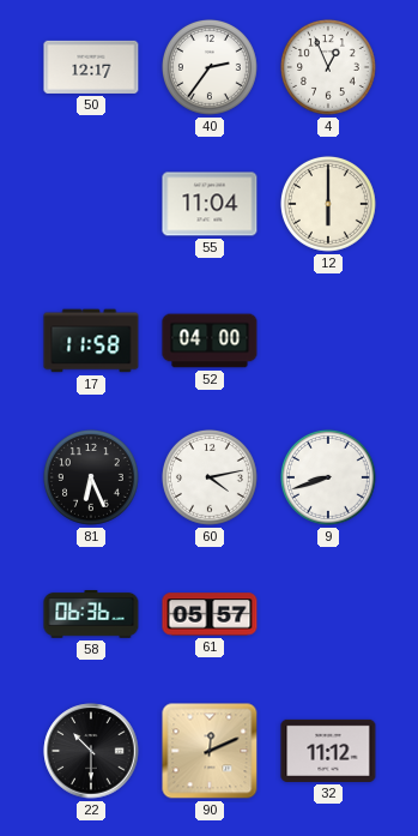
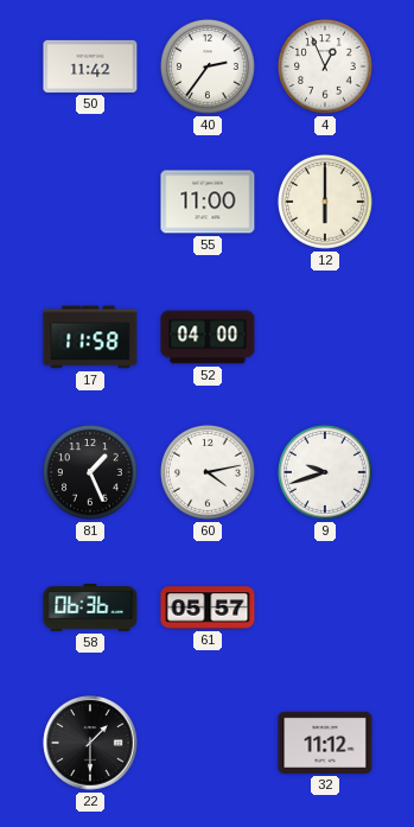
50: 12:17 -> 11:42 (90, 66)
55: 11:04 -> 11:00 (208, 202)
81: 6:26 -> 1:26 (90, 472)
9: 8:42 -> 9:42 (325, 472)
22: 10:30 -> 1:30 (90, 743)
90: 12:11 -> none (210, 751)
